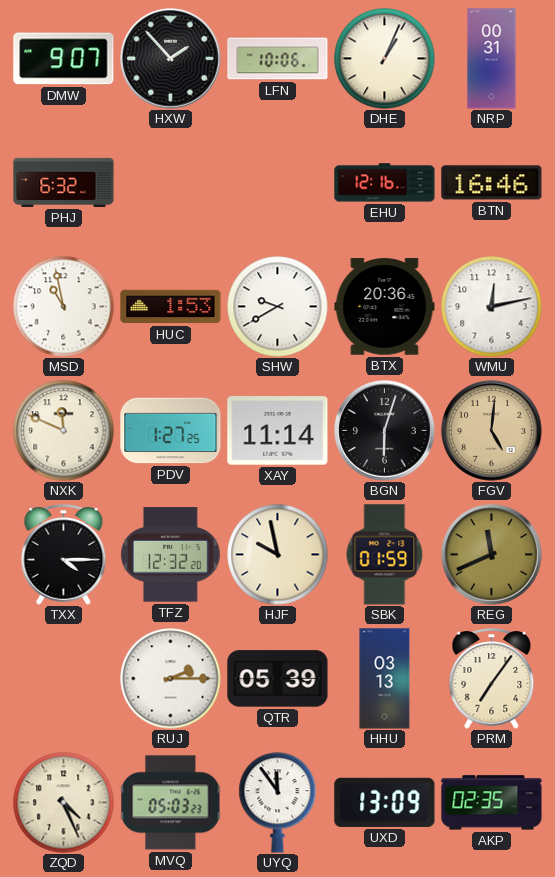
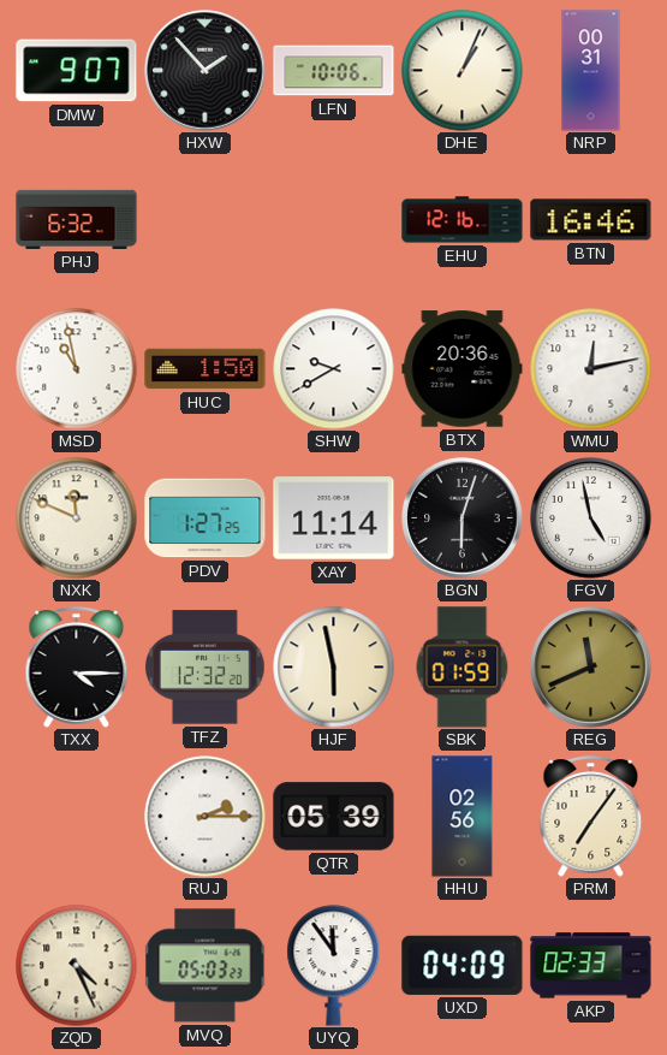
HUC: 1:53 -> 1:50 (206, 369)
FGV: 5:01 -> 4:58 (591, 518)
FGV dial: champagne -> white (591, 518)
HJF: 9:58 -> 5:58 (334, 668)
HHU: 03:13 -> 02:56 (463, 817)
UXD: 13:09 -> 04:09 (463, 965)
AKP: 02:35 -> 02:33 (591, 966)
